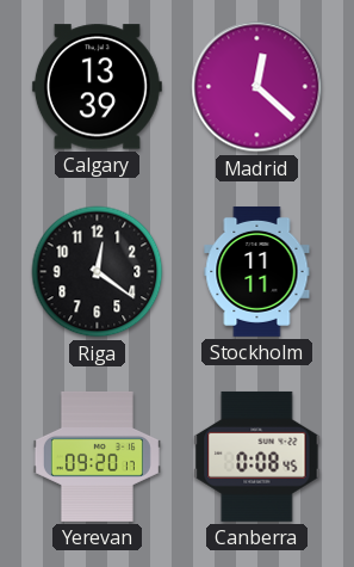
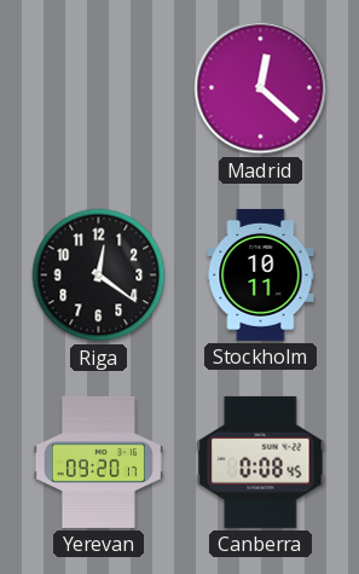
Calgary: 13:39 -> none (97, 87)
Stockholm: 11:11 -> 10:11 (261, 274)
